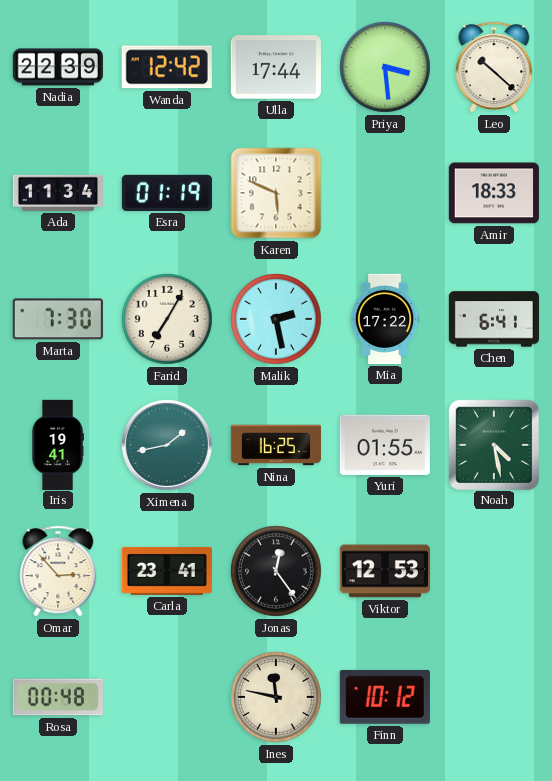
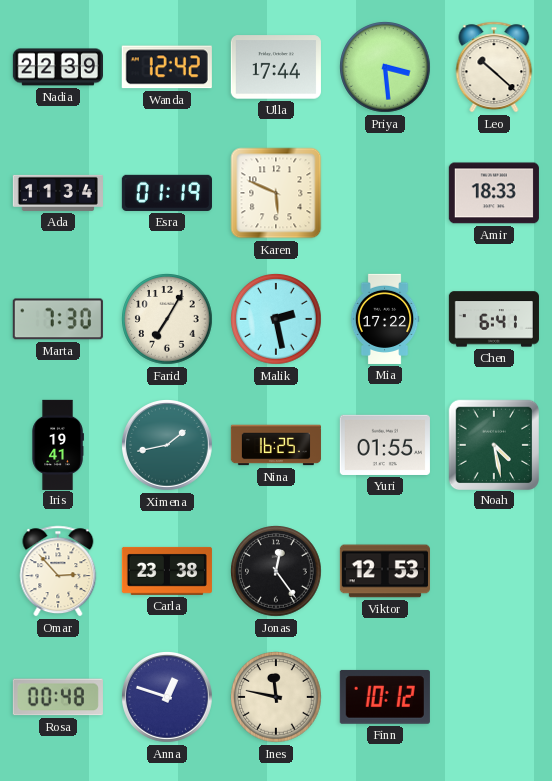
Carla: 23:41 -> 23:38 (167, 571)
Anna: none -> 12:48 (167, 697)
